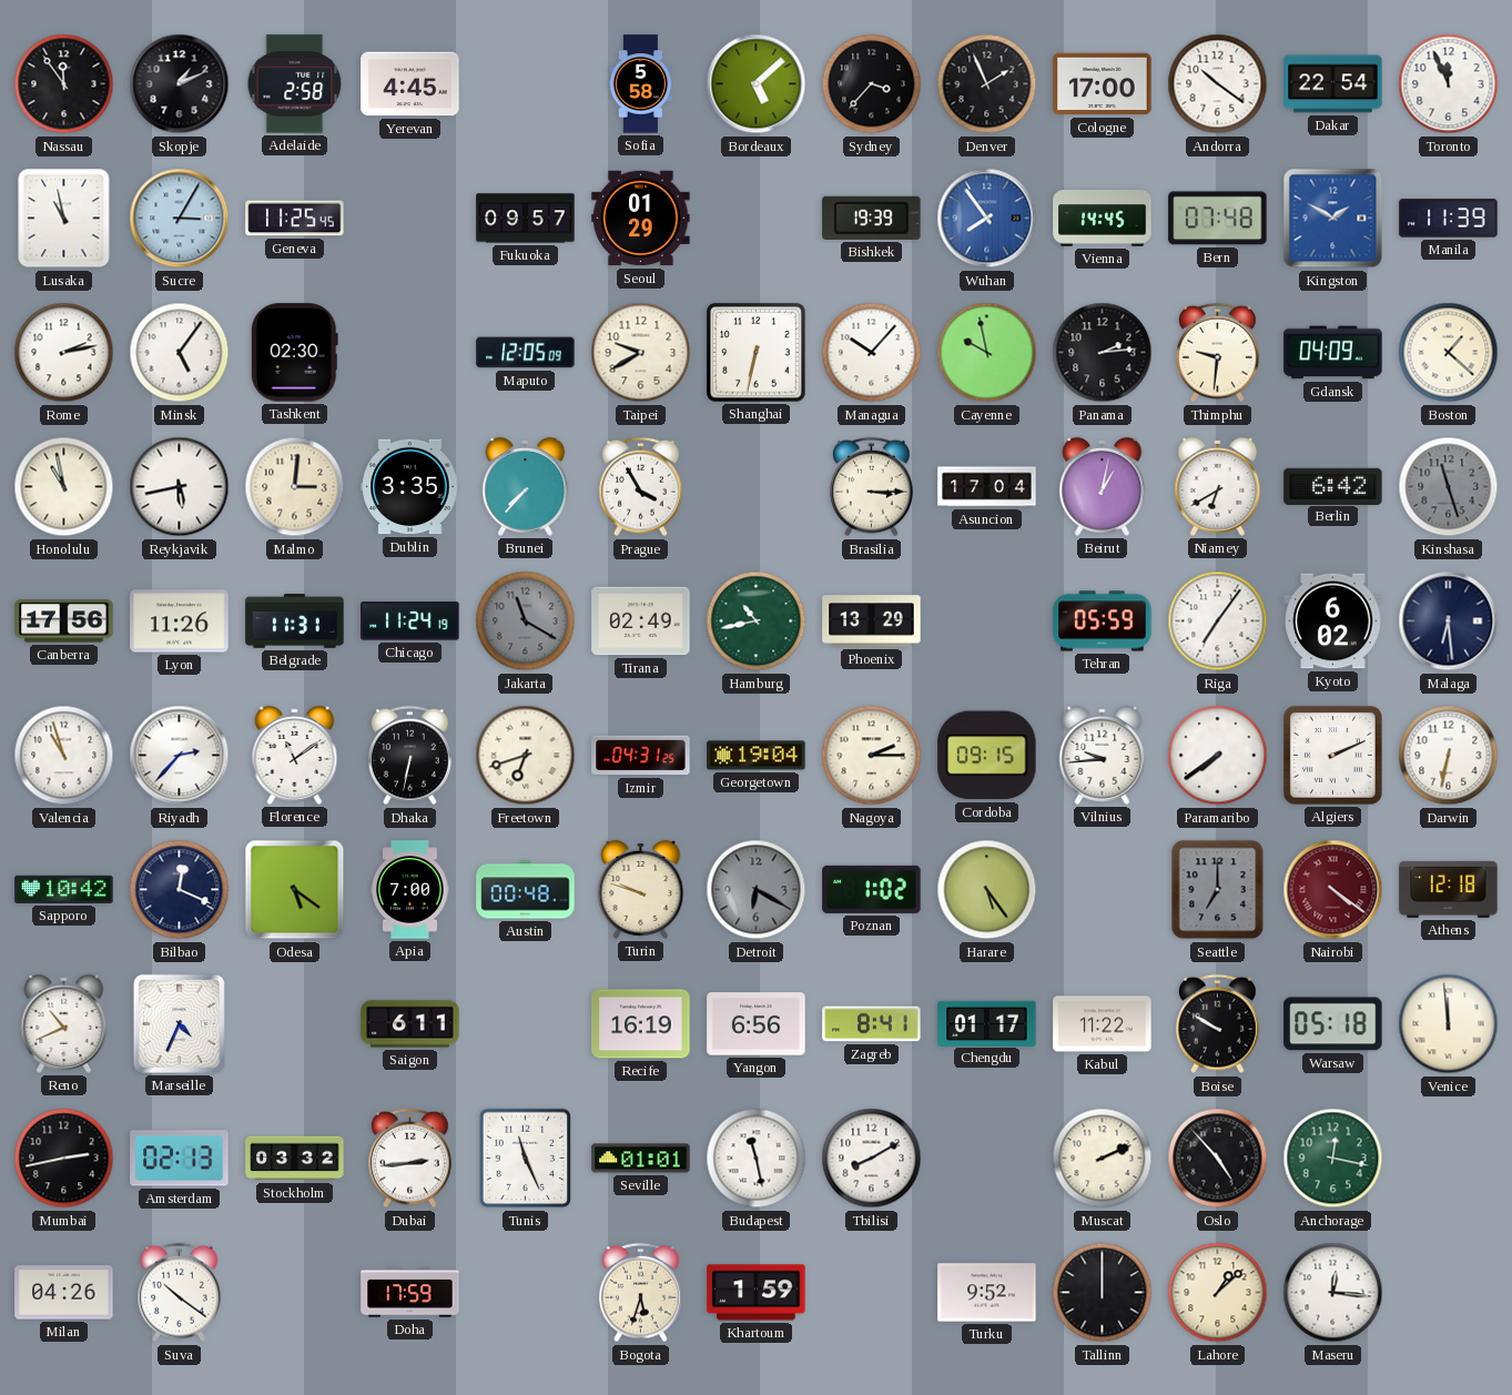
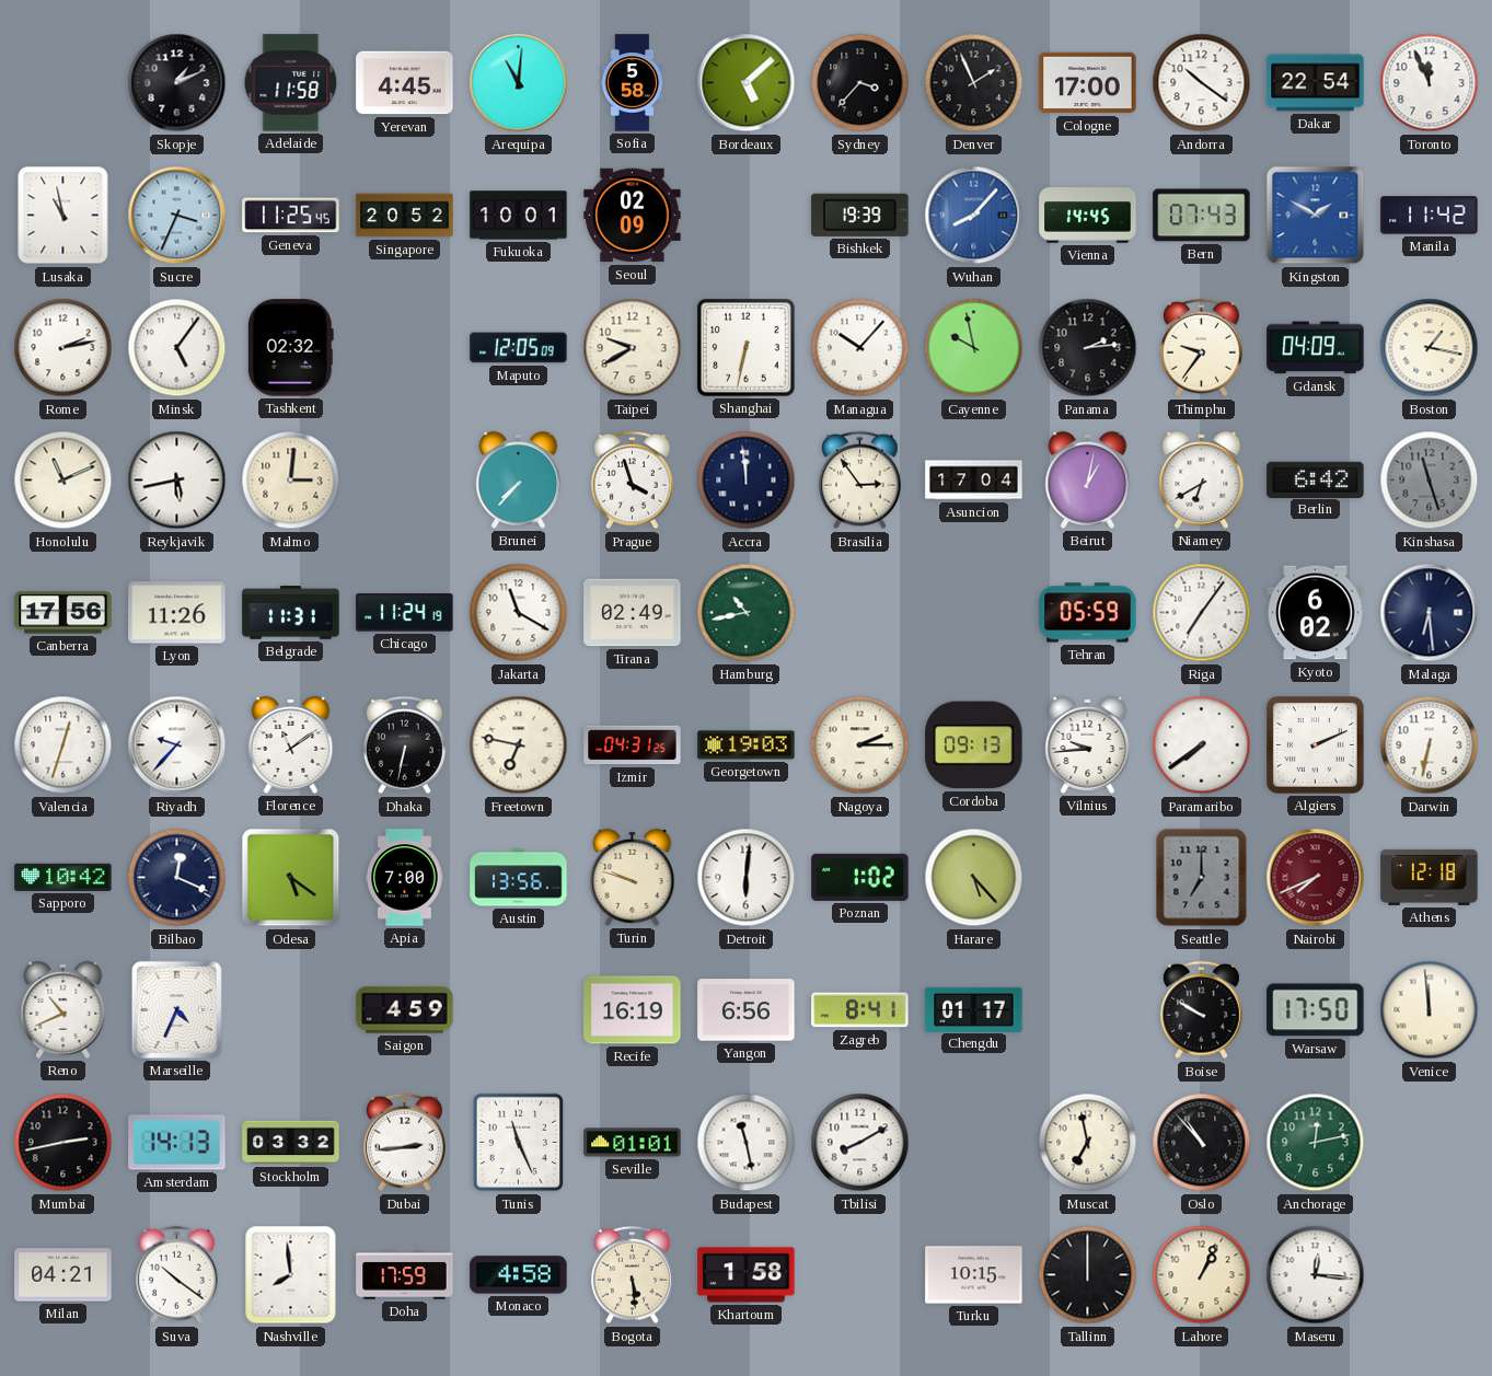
Nassau: 11:54 -> none (64, 84)
Adelaide: 2:58 -> 11:58 (291, 83)
Arequipa: none -> 11:01 (519, 83)
Sucre: 3:05 -> 3:34 (177, 216)
Singapore: none -> 20:52 (405, 216)
Fukuoka: 09:57 -> 10:01 (519, 216)
Seoul: 01:29 -> 02:09 (633, 216)
Wuhan: 7:54 -> 8:07 (974, 216)
Bern: 07:48 -> 07:43 (1202, 216)
Manila: 11:39 -> 11:42 (1430, 216)
Tashkent: 02:30 -> 02:32 (290, 348)
Thimphu: 9:31 -> 9:36 (1201, 348)
Boston: 1:22 -> 1:17 (1430, 348)
Honolulu: 10:58 -> 11:11 (63, 481)
Dublin: 3:35 -> none (410, 487)
Prague: 3:55 -> 3:57 (632, 481)
Accra: none -> 11:59 (747, 481)
Brasilia: 3:15 -> 2:54 (859, 481)
Jakarta dial: grey -> white (519, 613)
Phoenix: 13:29 -> none (872, 621)
Valencia: 10:57 -> 12:33 (63, 745)
Riyadh: 2:37 -> 9:37 (177, 745)
Freetown: 6:42 -> 6:47 (519, 745)
Georgetown: 19:04 -> 19:03 (747, 745)
Cordoba: 09:15 -> 09:13 (974, 745)
Austin: 00:48 -> 13:56 (519, 878)
Detroit: 6:20 -> 6:01 (747, 878)
Detroit dial: grey -> white (747, 878)
Harare: 5:24 -> 5:23 (974, 878)
Nairobi: 4:21 -> 7:41 (1316, 878)
Saigon: 6:11 -> 4:59 (405, 1010)
Kabul: 11:22 -> none (1103, 1024)
Warsaw: 05:18 -> 17:50 (1316, 1010)
Amsterdam: 02:13 -> 14:13 (177, 1143)
Muscat: 2:11 -> 6:58 (1088, 1143)
Oslo: 4:53 -> 10:53 (1202, 1143)
Anchorage: 12:17 -> 12:13 (1316, 1143)
Milan: 04:26 -> 04:21 (63, 1275)
Nashville: none -> 7:59 (291, 1275)
Monaco: none -> 4:58 (519, 1275)
Bogota: 5:33 -> 5:29 (632, 1275)
Khartoum: 1:59 -> 1:58 (747, 1275)
Turku: 9:52 -> 10:15 (974, 1275)
Lahore: 1:08 -> 1:04 (1202, 1275)
